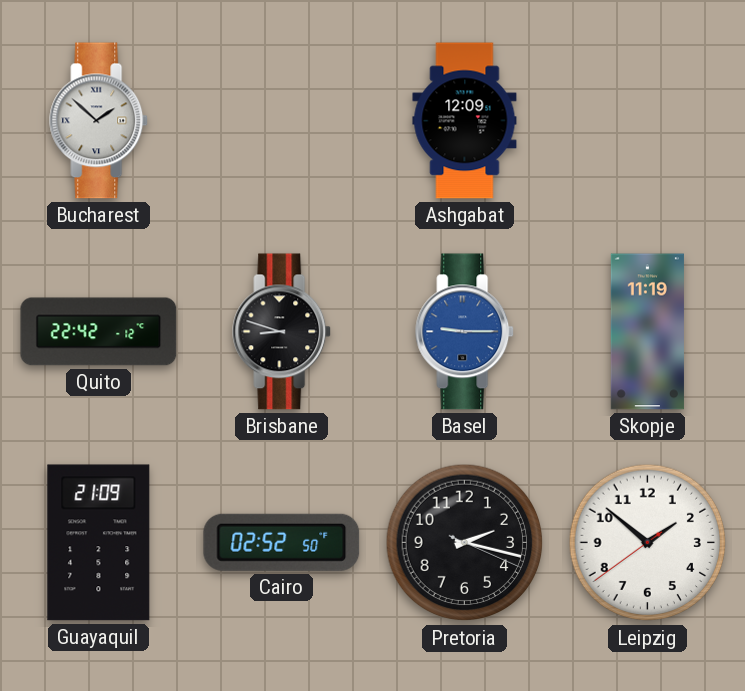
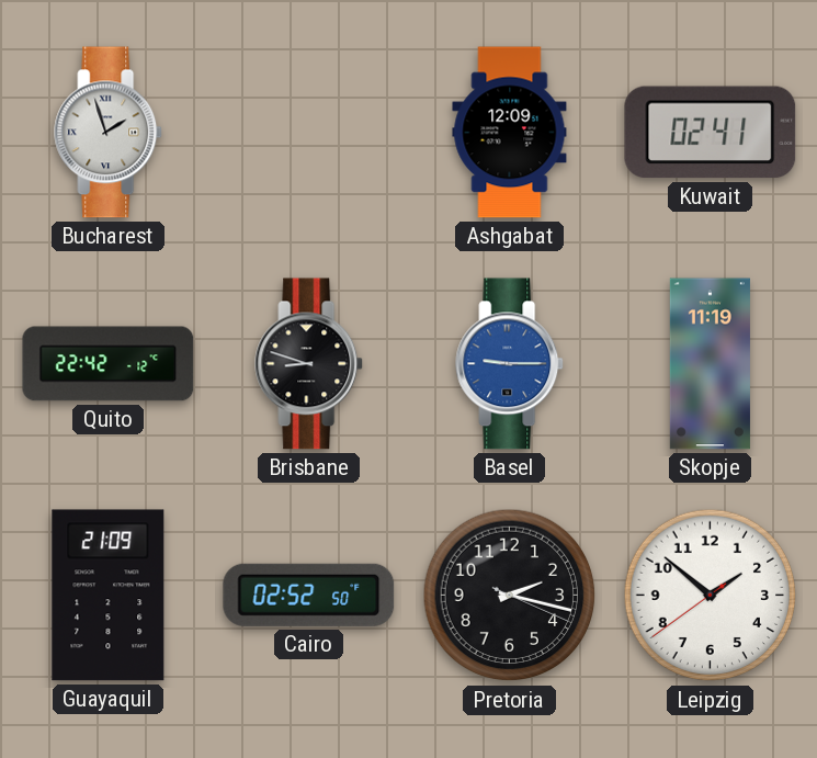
Bucharest: 1:52 -> 1:57 (109, 133)
Kuwait: none -> 02:41 (711, 133)
